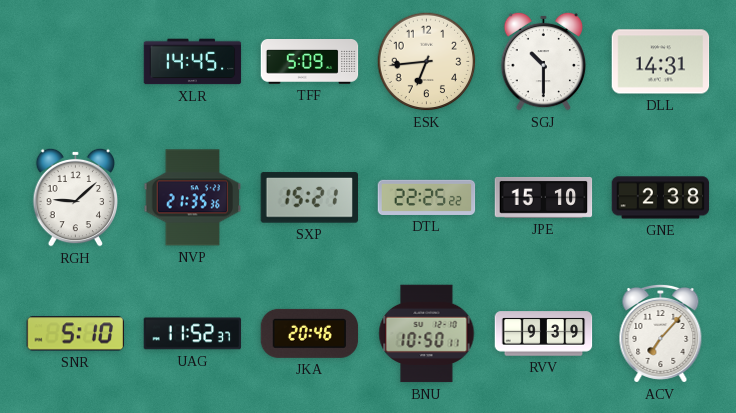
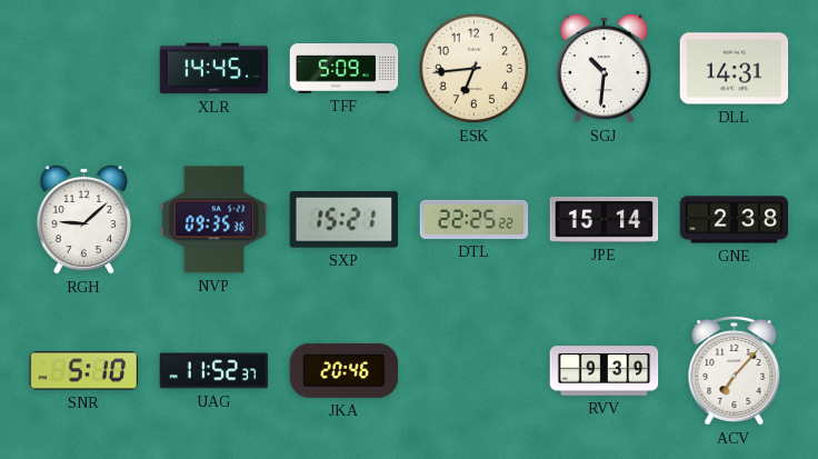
SGJ: 10:30 -> 10:31 (605, 68)
NVP: 21:35 -> 09:35 (215, 220)
JPE: 15:10 -> 15:14 (605, 219)
BNU: 10:50 -> none (427, 334)
